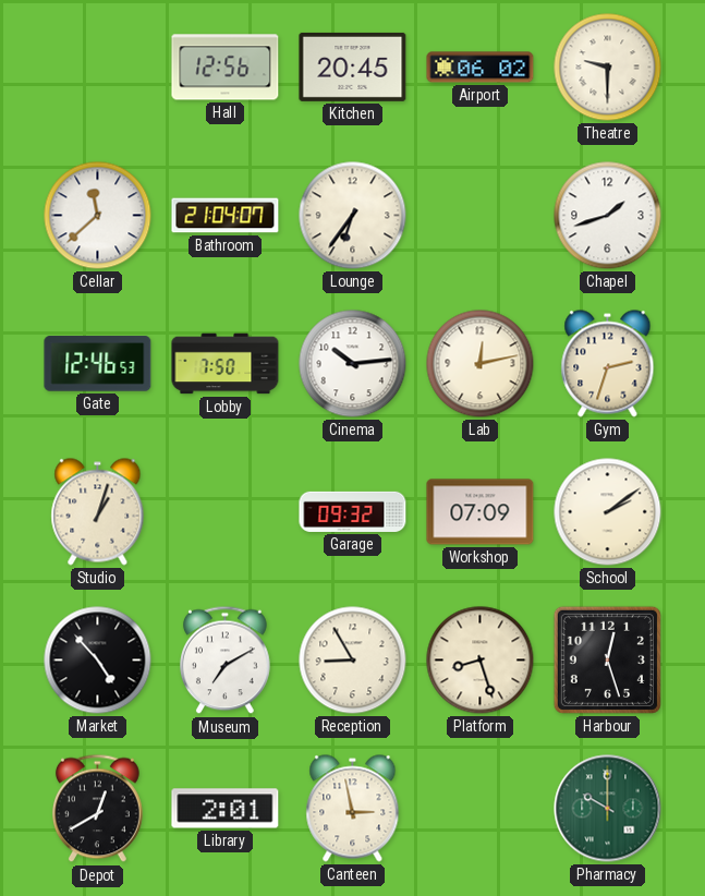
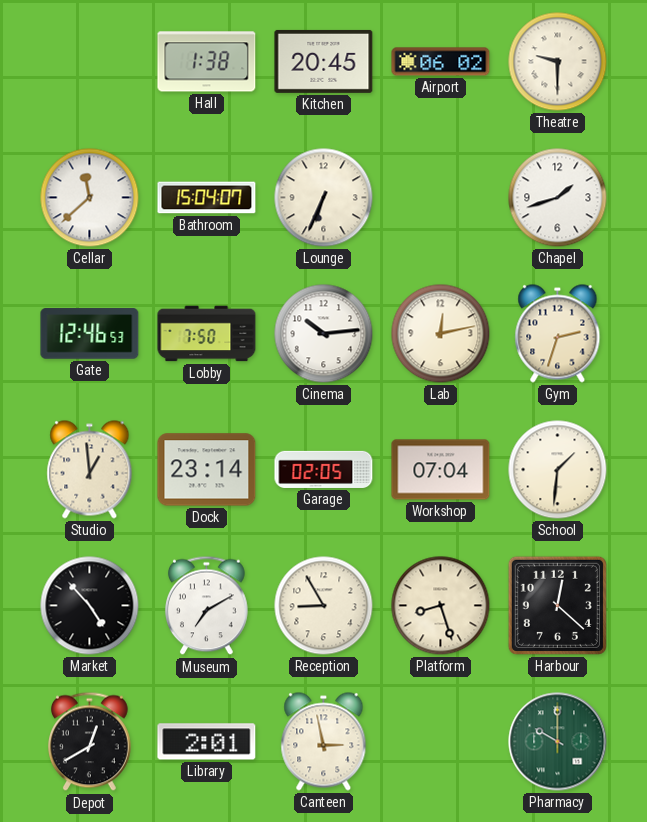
Hall: 12:56 -> 1:38 (207, 62)
Bathroom: 21:04 -> 15:04 (207, 198)
Lounge: 6:36 -> 6:34 (324, 198)
Studio: 1:03 -> 12:59 (90, 470)
Dock: none -> 23:14 (207, 470)
Garage: 09:32 -> 02:05 (324, 469)
Workshop: 07:09 -> 07:04 (441, 470)
School: 2:09 -> 1:31 (558, 470)
Harbour: 12:27 -> 12:22 (557, 605)
